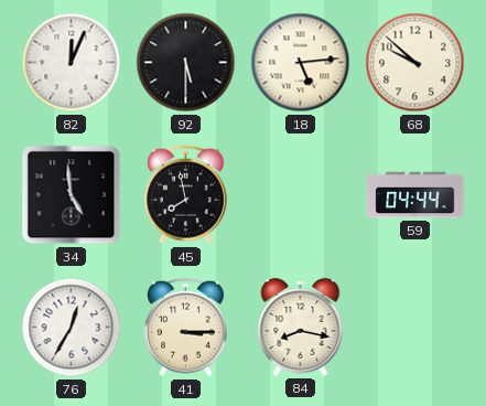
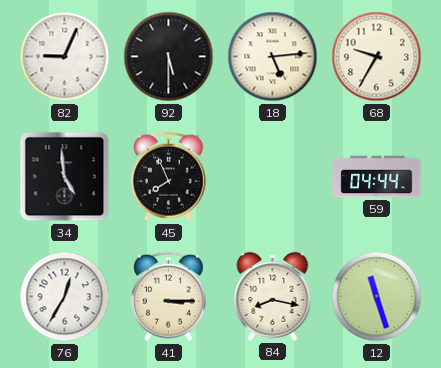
82: 12:04 -> 9:04 (65, 57)
68: 9:52 -> 9:35 (377, 57)
45: 7:58 -> 7:56 (168, 177)
12: none -> 11:27 (377, 297)
